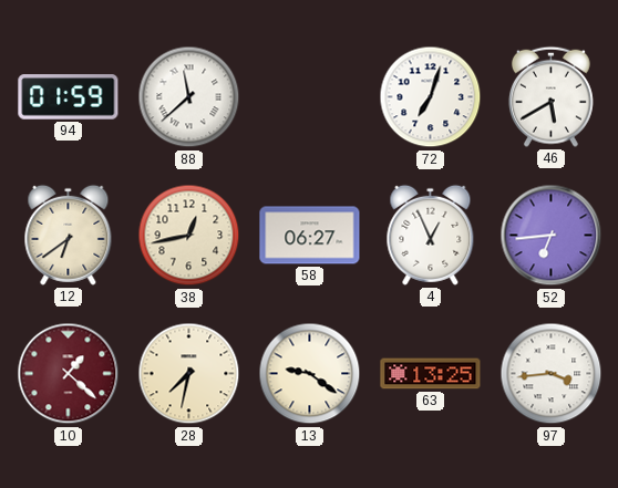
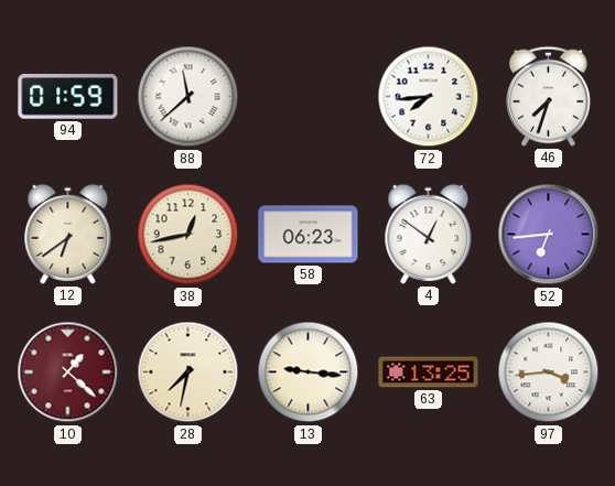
72: 7:03 -> 7:44 (429, 97)
46: 5:40 -> 7:33 (548, 96)
58: 06:27 -> 06:23 (309, 235)
4: 12:56 -> 12:51 (429, 234)
13: 9:21 -> 9:16 (309, 372)
